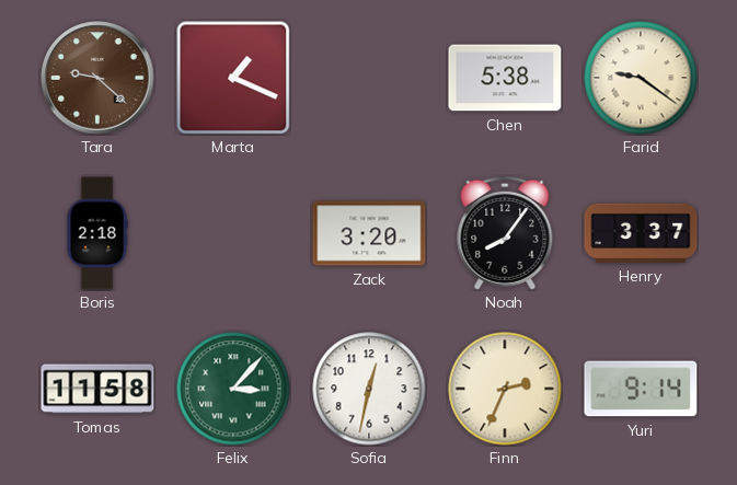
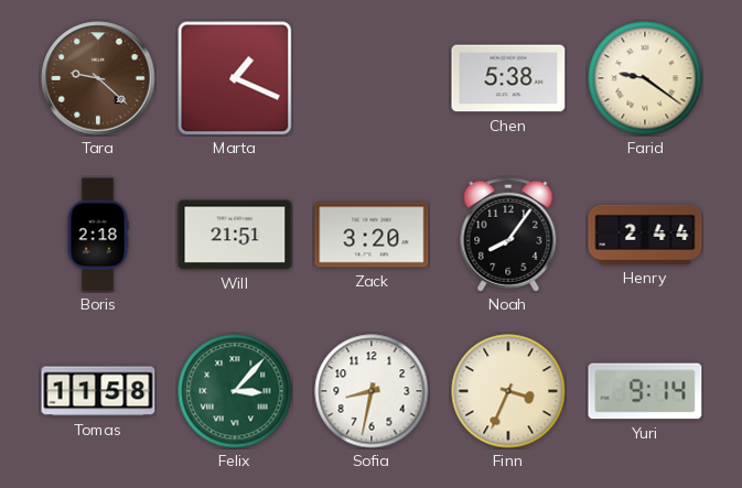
Will: none -> 21:51 (235, 235)
Henry: 3:37 -> 2:44 (645, 235)
Sofia: 12:32 -> 8:32 (372, 391)
Finn: 2:34 -> 3:34 (508, 391)
